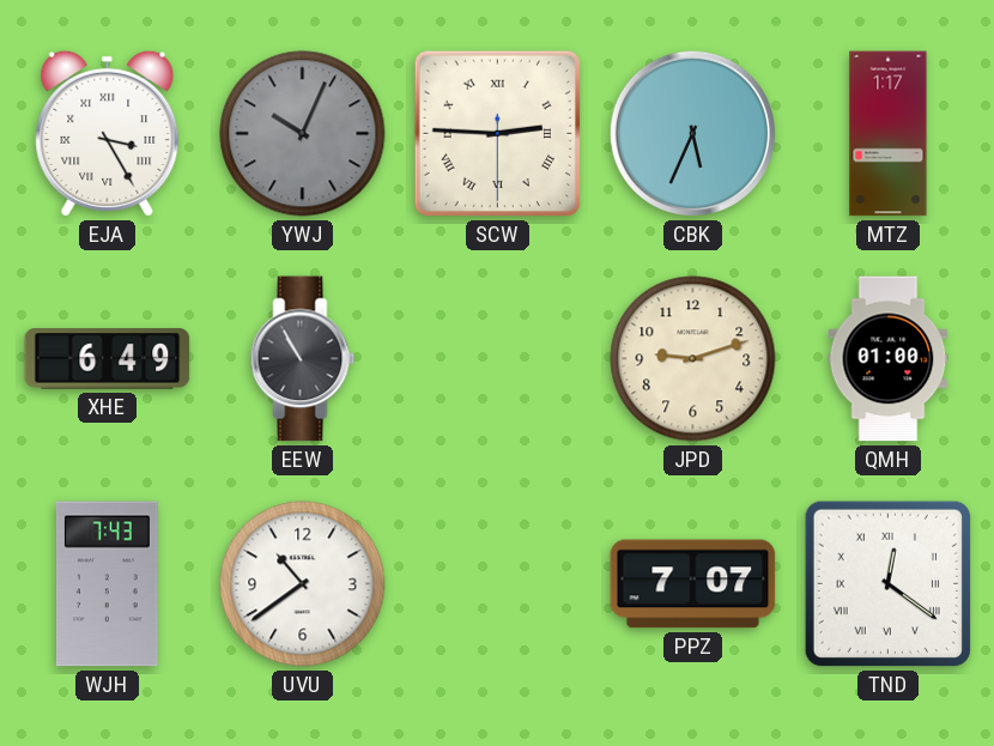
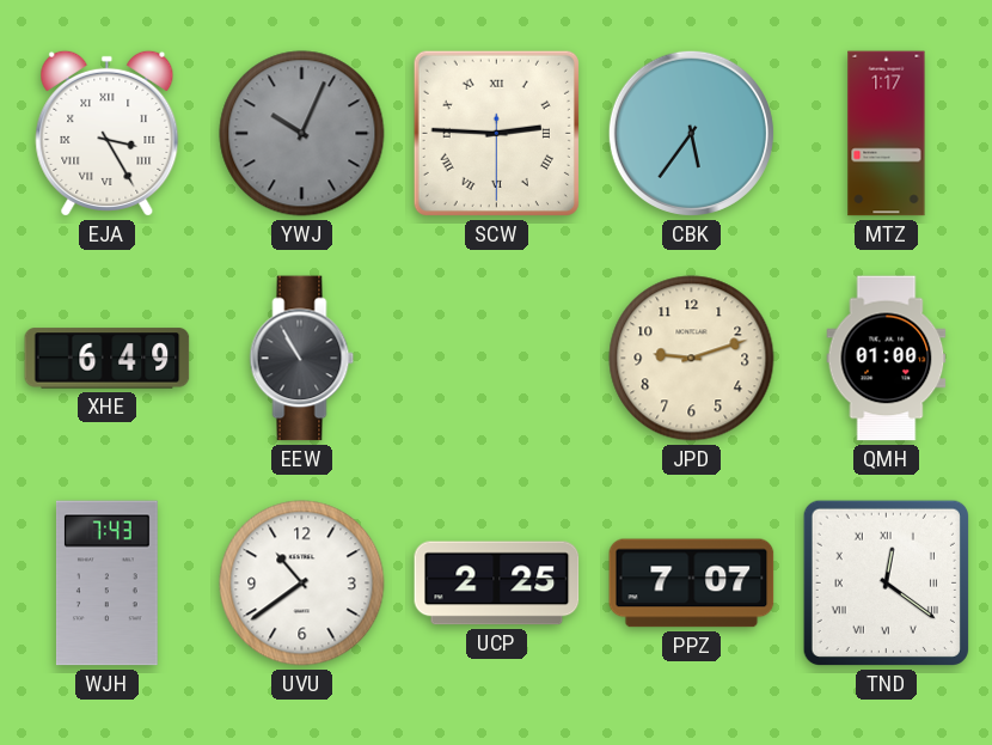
CBK: 5:34 -> 5:36 (691, 133)
UCP: none -> 2:25 (497, 584)
